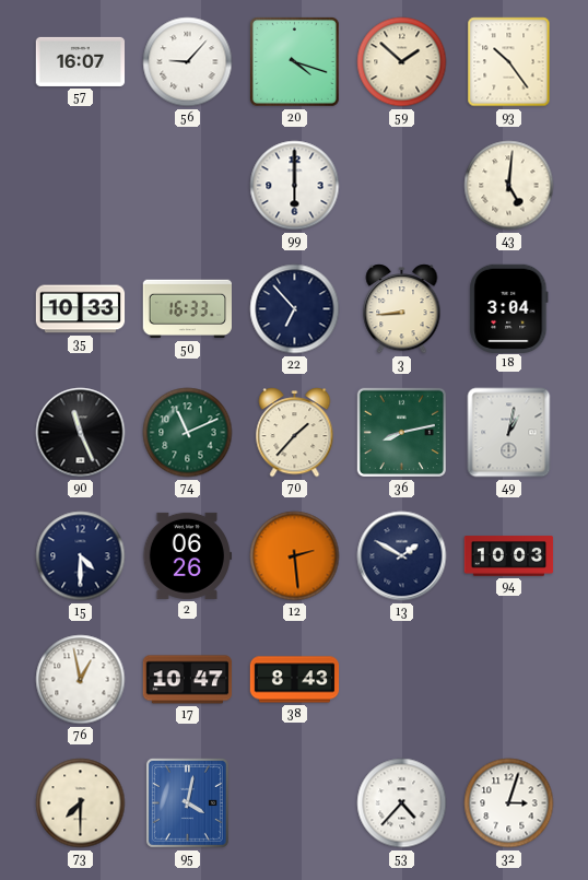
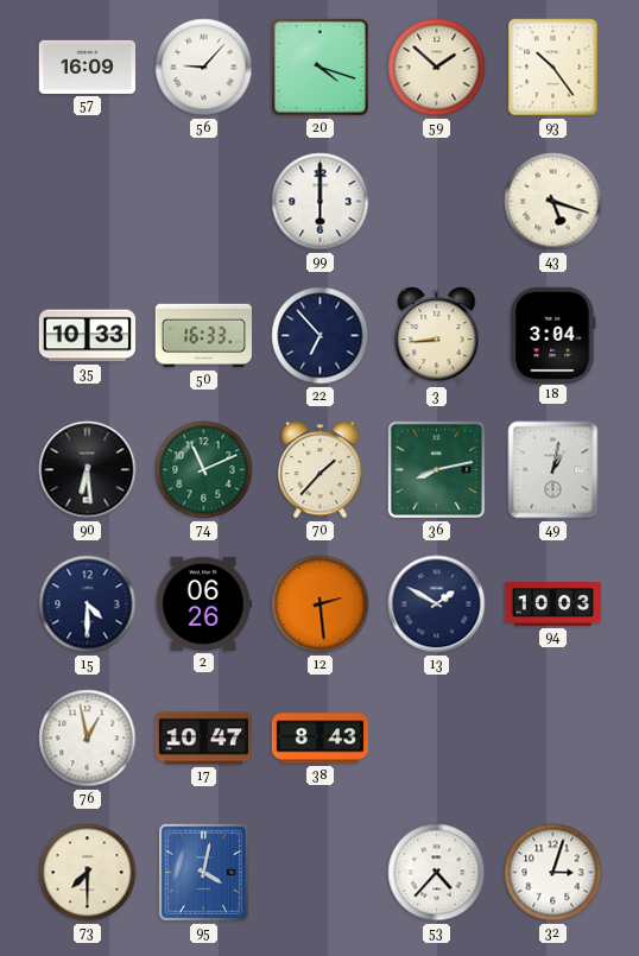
57: 16:07 -> 16:09 (88, 67)
43: 5:01 -> 5:18 (553, 202)
90: 11:26 -> 6:29 (88, 470)
